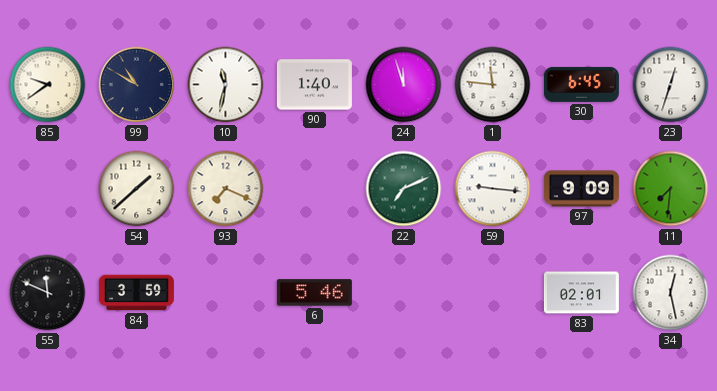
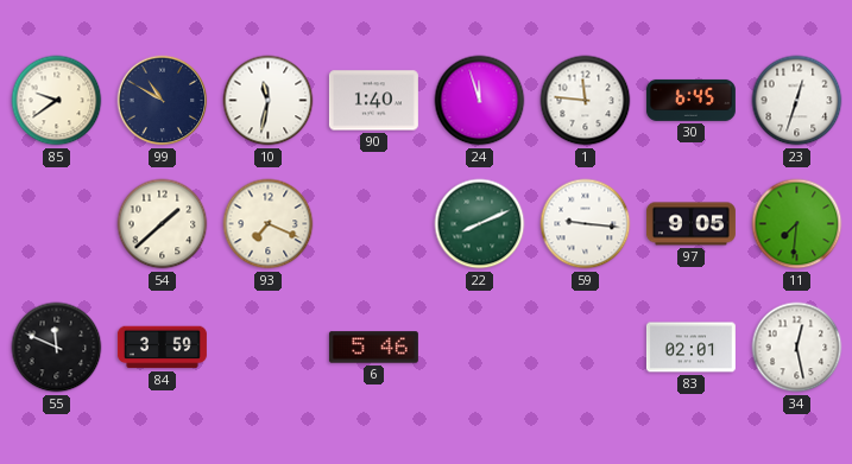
22: 7:11 -> 8:11 (480, 224)
97: 9:09 -> 9:05 (690, 224)
